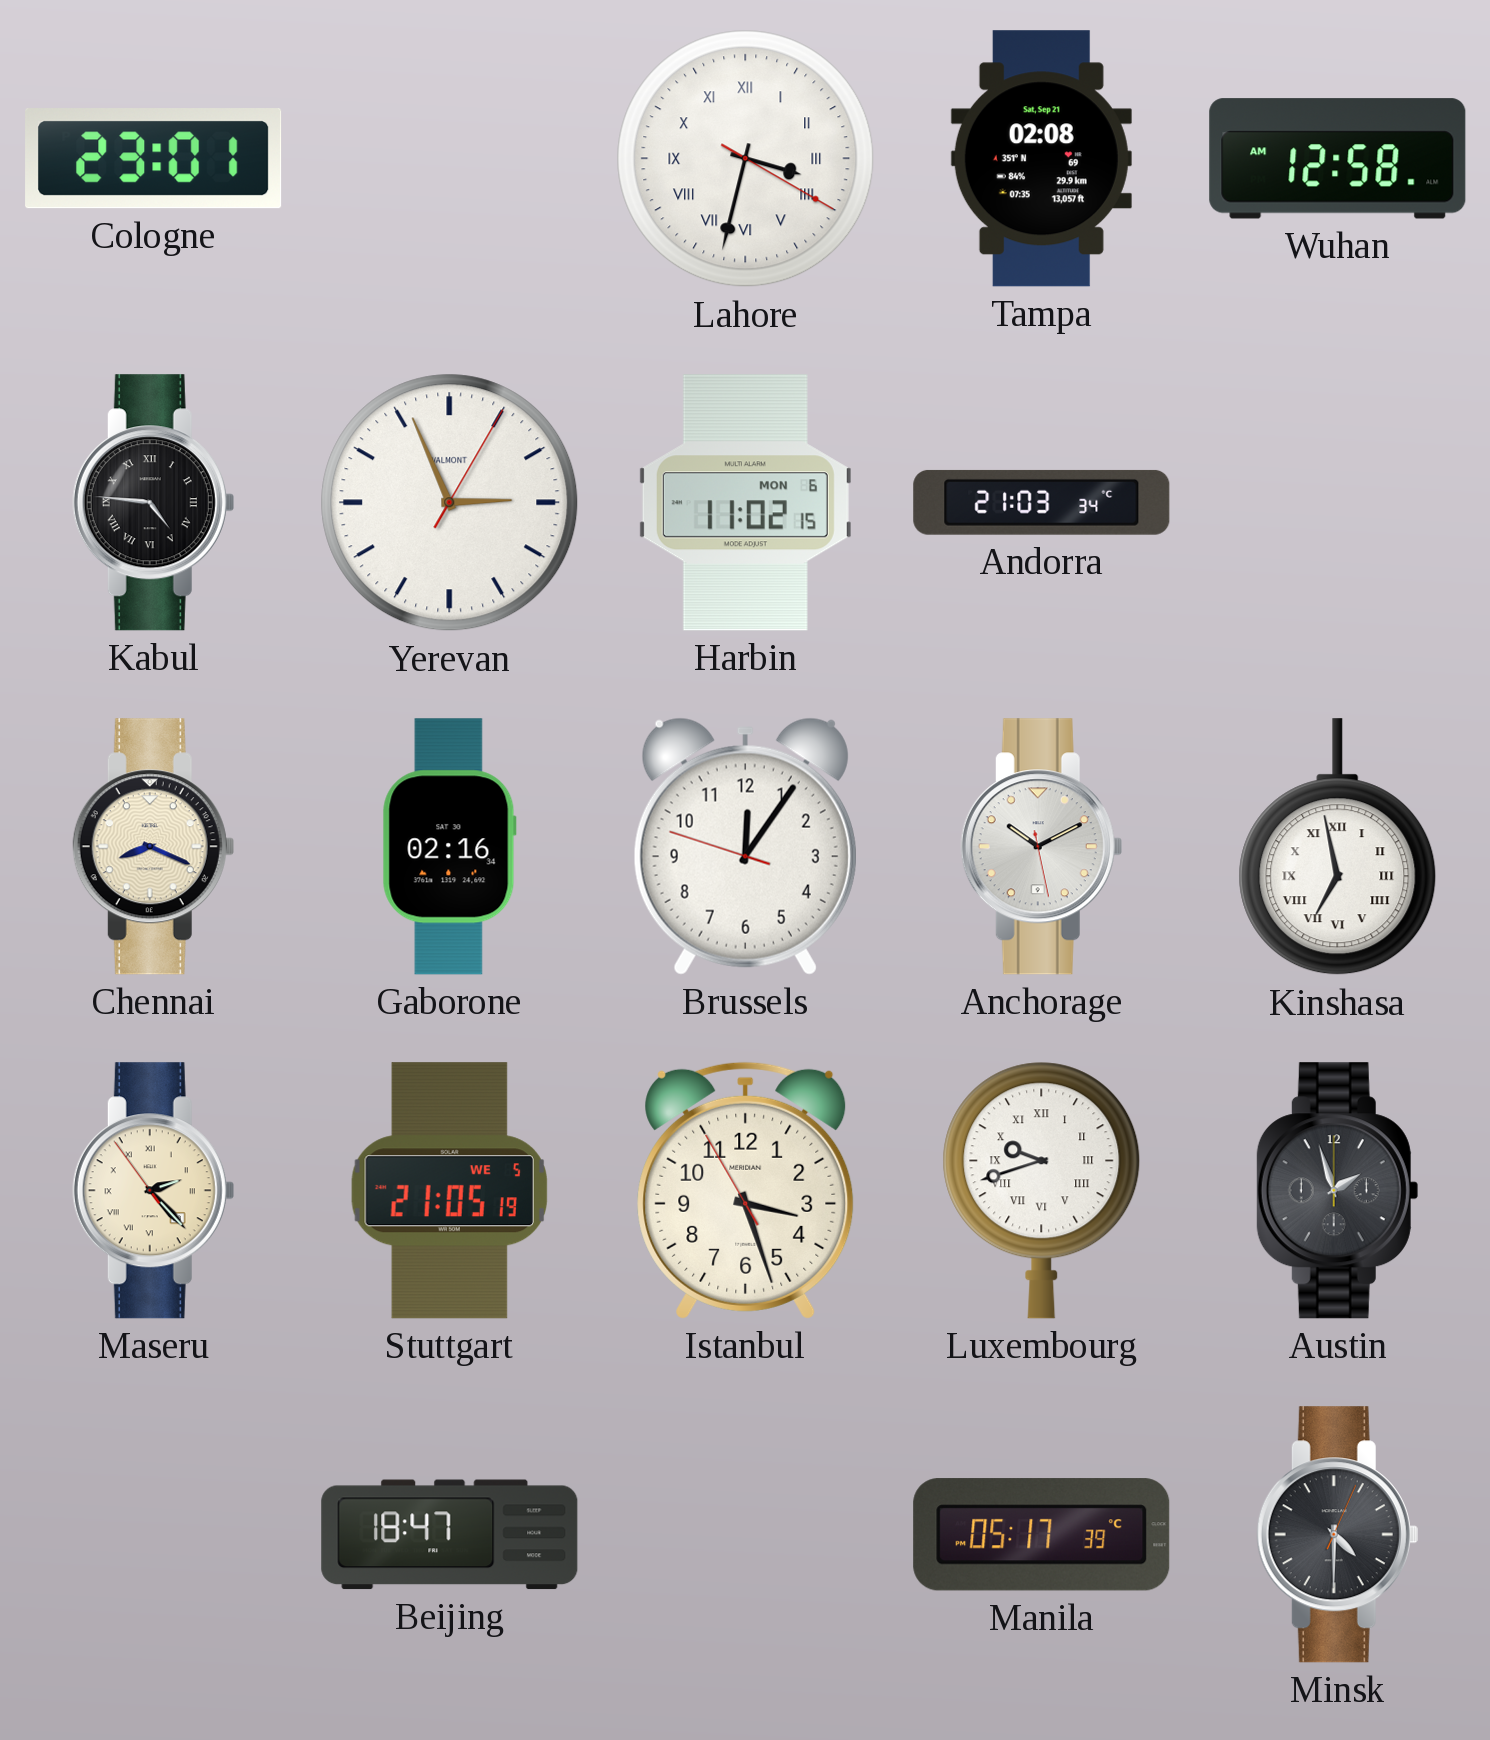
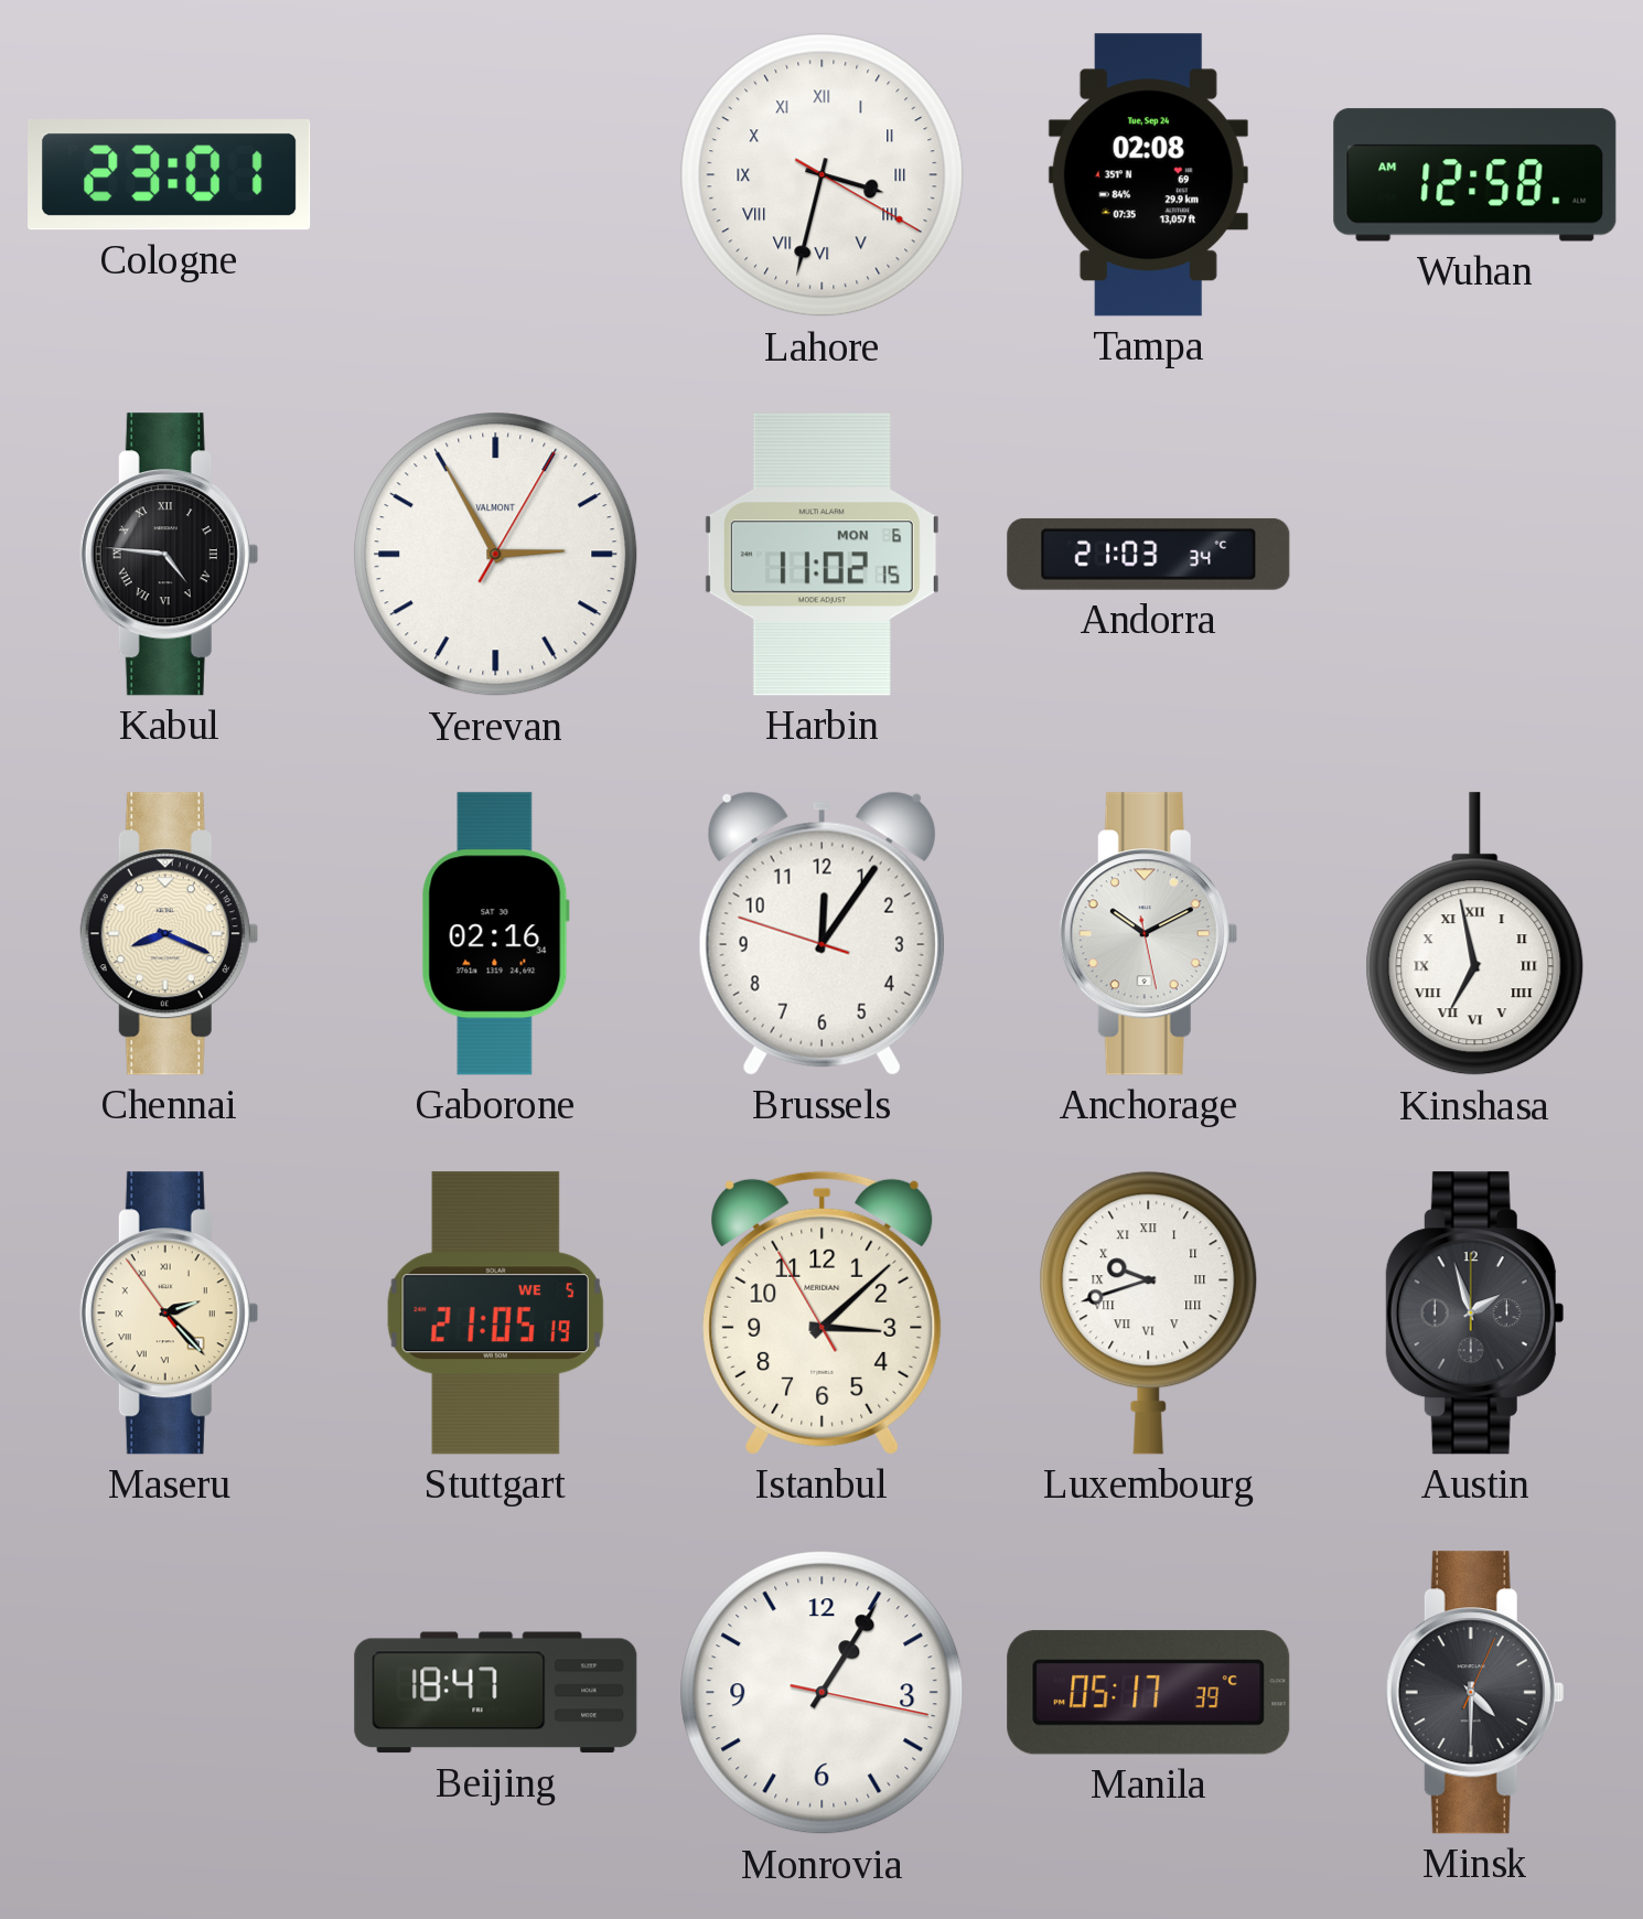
Tampa date: Sat, Sep 21 -> Tue, Sep 24 (1148, 175)
Yerevan: 2:56 -> 2:55 (496, 555)
Istanbul: 3:26 -> 3:07 (823, 1312)
Monrovia: none -> 1:05 (823, 1693)
